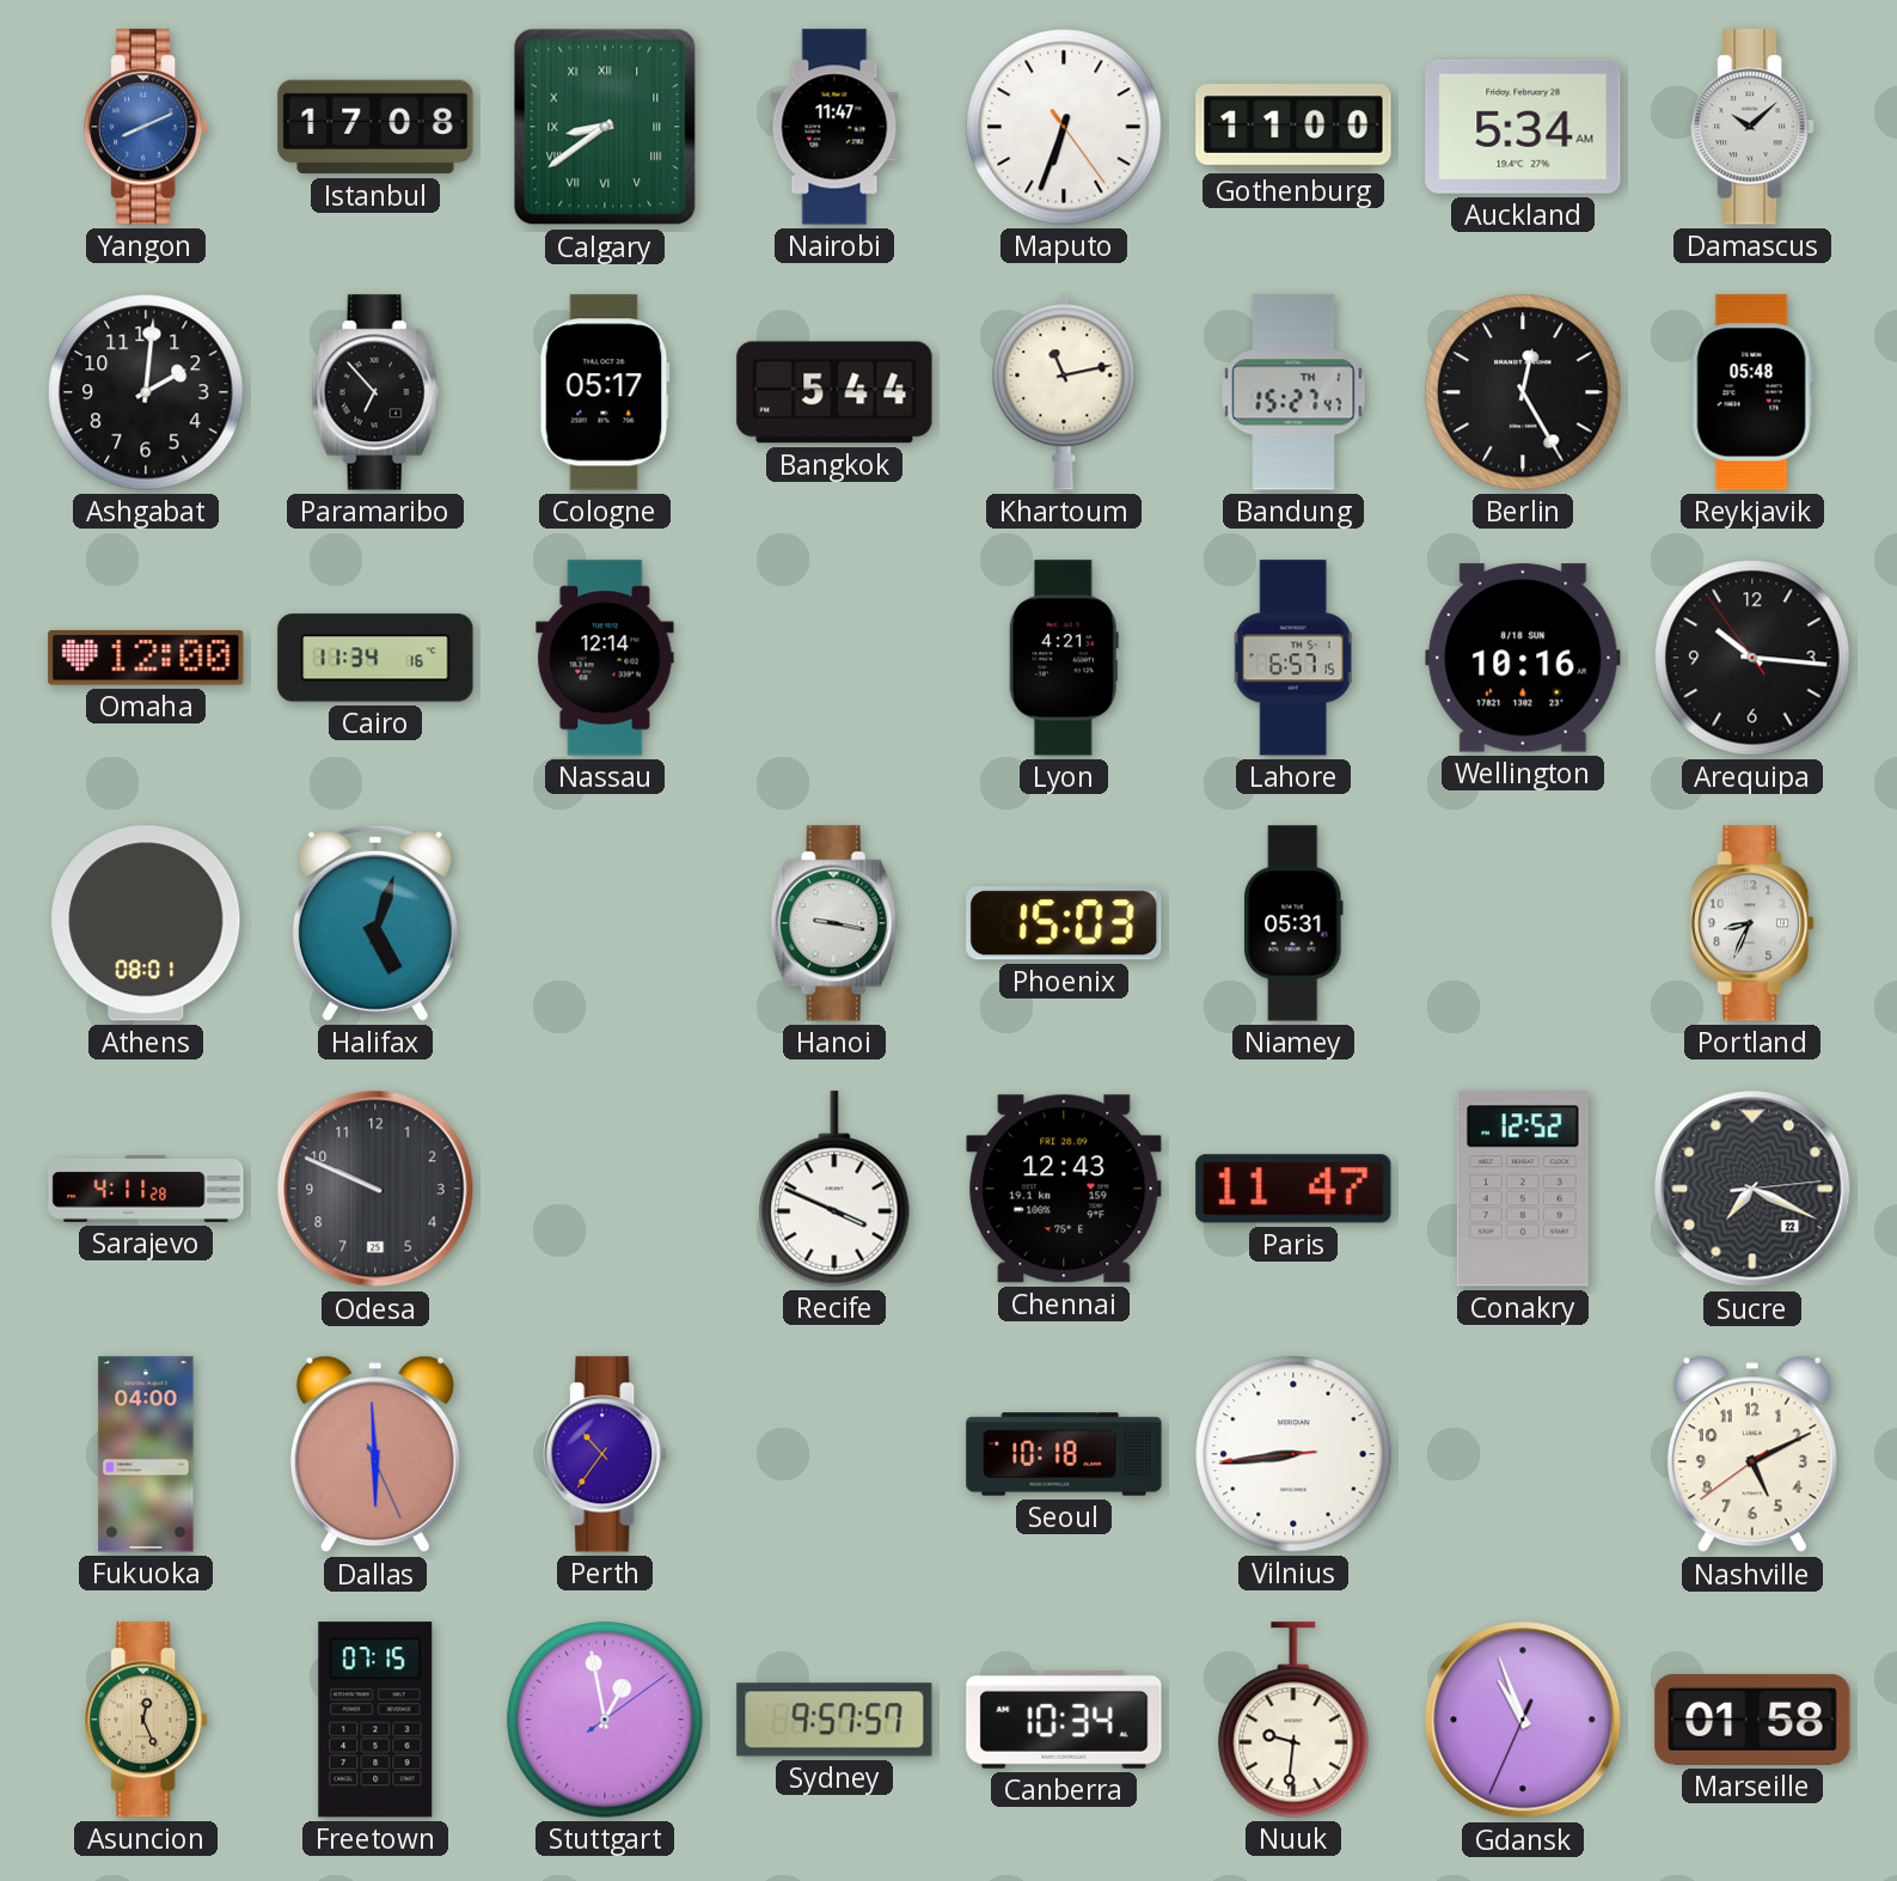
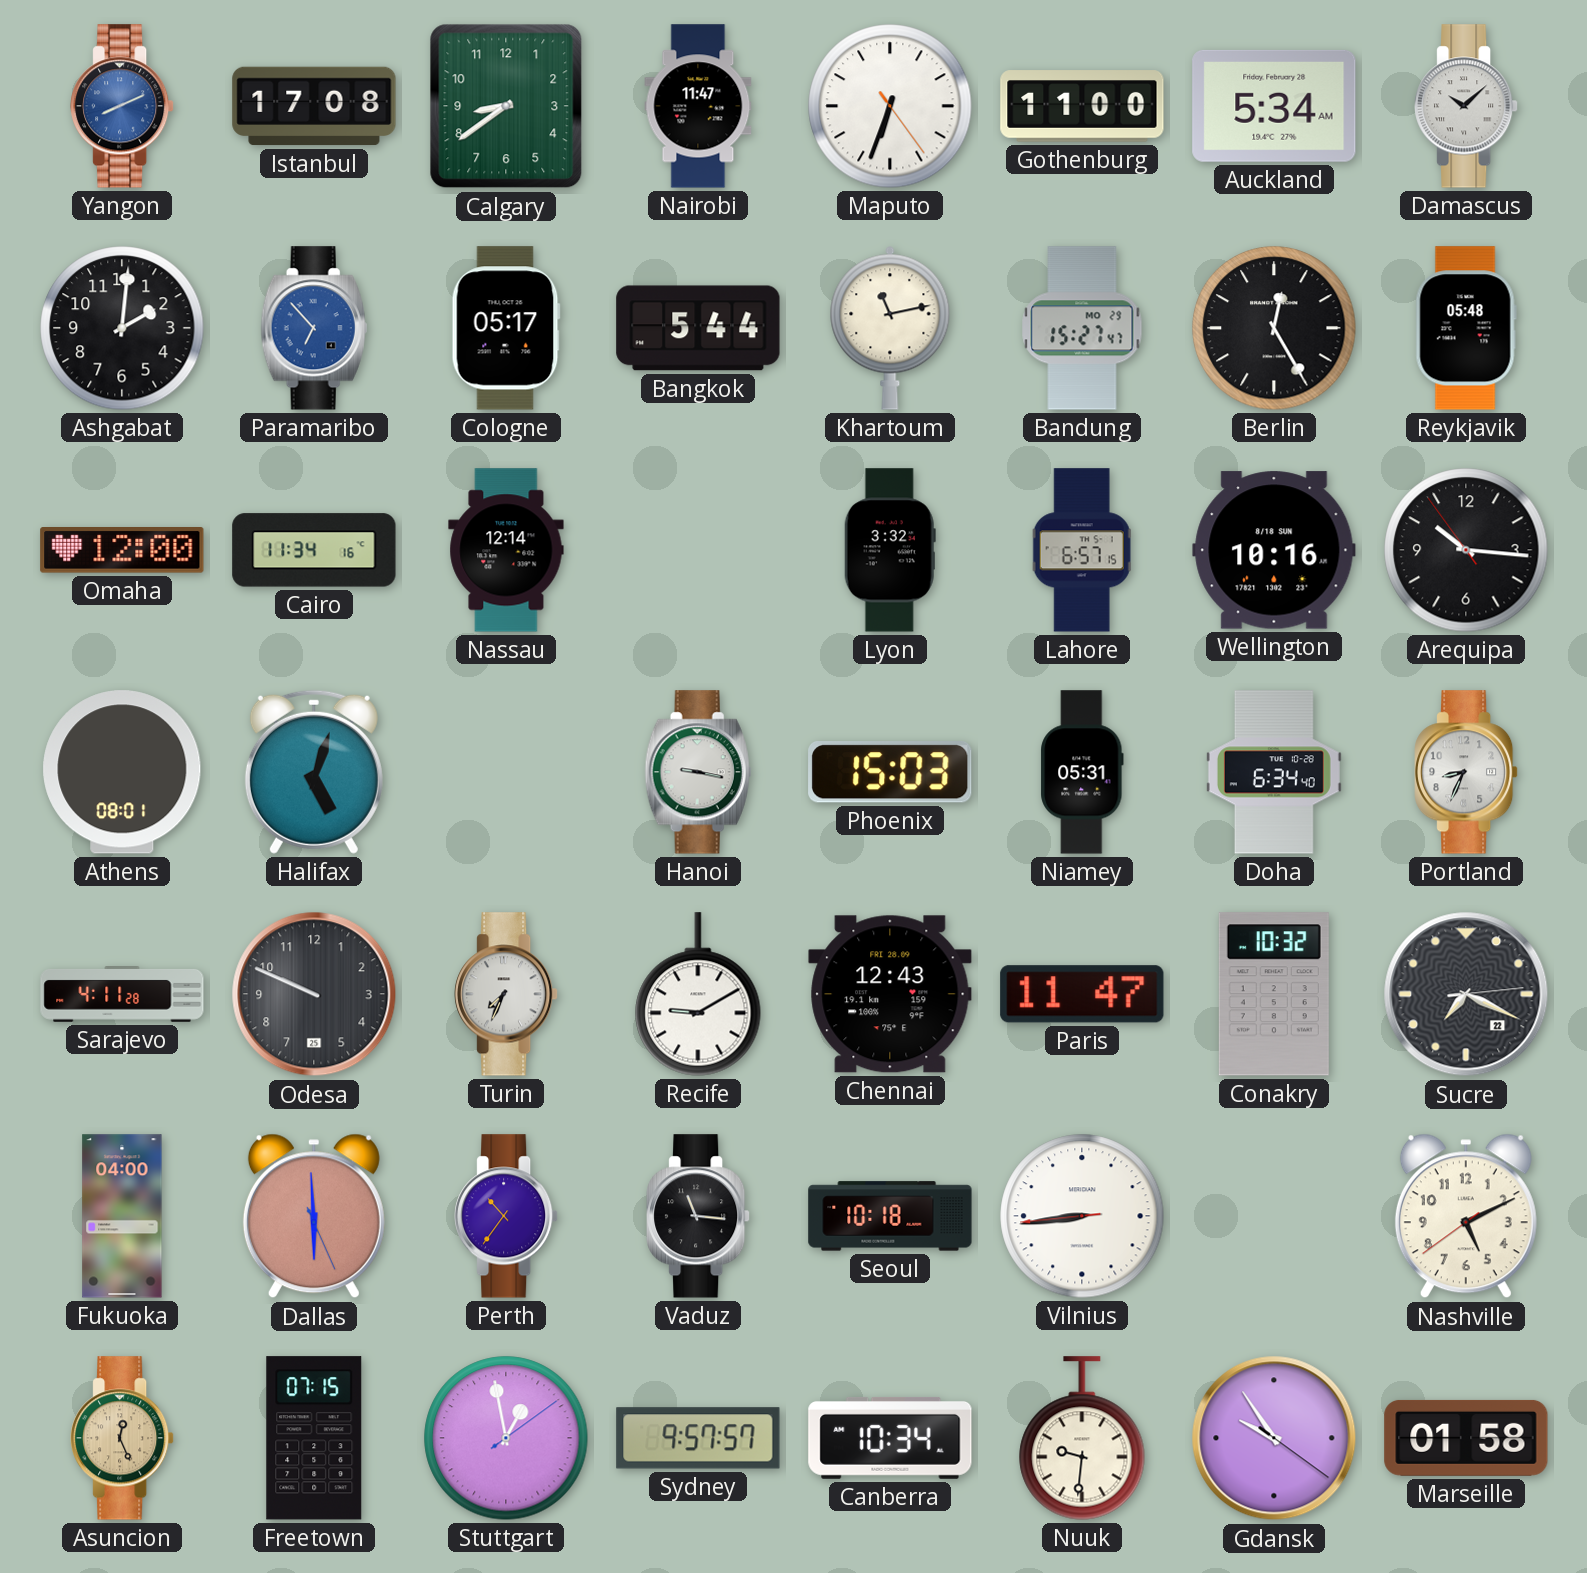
Calgary numerals: Roman -> Arabic (506, 106)
Paramaribo dial: black -> blue (314, 328)
Bandung date: TH 1 -> MO 29 (1082, 328)
Lyon: 4:21 -> 3:32 (890, 550)
Doha: none -> 6:34 (1274, 772)
Turin: none -> 7:34 (506, 994)
Recife: 3:49 -> 9:10 (698, 994)
Conakry: 12:52 -> 10:32 (1274, 994)
Vaduz: none -> 11:16 (698, 1216)
Gdansk: 10:56 -> 9:54 (1274, 1438)
